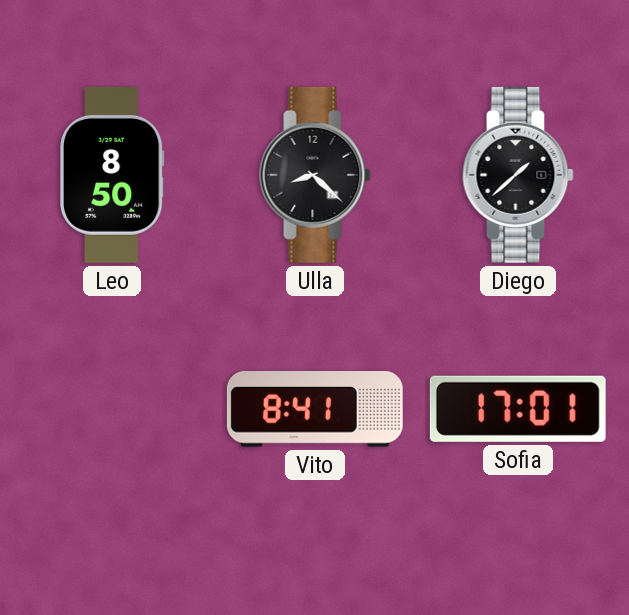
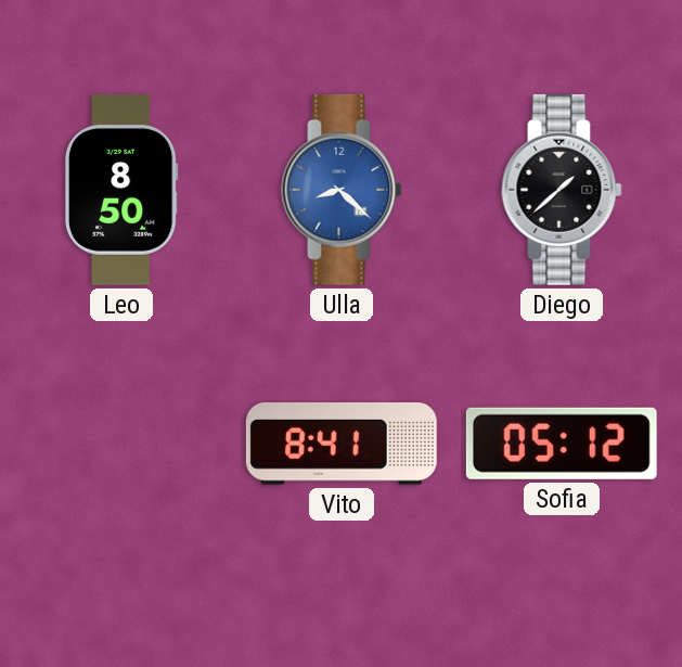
Ulla dial: black -> blue (342, 190)
Sofia: 17:01 -> 05:12 (562, 444)
